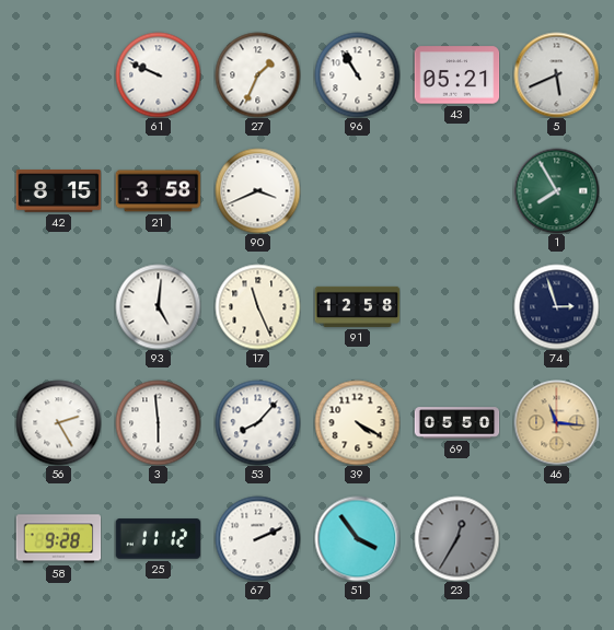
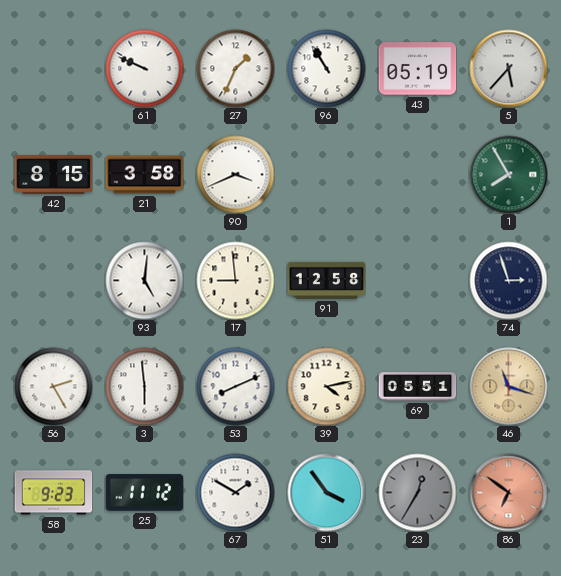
43: 05:21 -> 05:19 (417, 69)
5: 5:41 -> 5:37 (508, 68)
17: 11:26 -> 8:59 (235, 280)
53: 8:07 -> 8:11 (235, 386)
39: 4:20 -> 4:13 (326, 386)
69: 05:50 -> 05:51 (417, 387)
46: 11:16 -> 11:18 (508, 386)
58: 9:28 -> 9:23 (53, 493)
67: 2:11 -> 1:50 (235, 492)
86: none -> 6:51 (508, 492)
